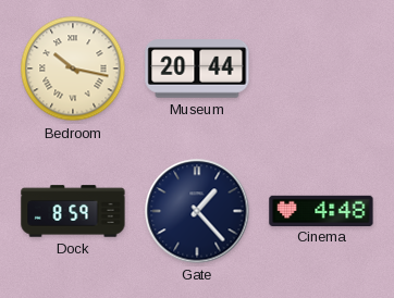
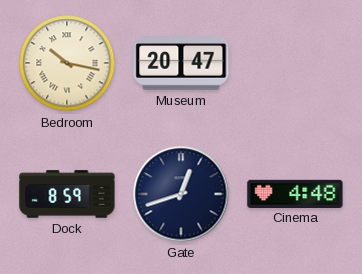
Museum: 20:44 -> 20:47 (181, 63)
Gate: 1:23 -> 12:42 (181, 194)
